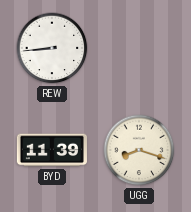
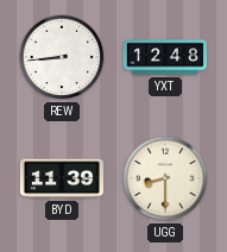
YXT: none -> 12:48 (165, 57)
UGG: 8:18 -> 8:30 (165, 178)
